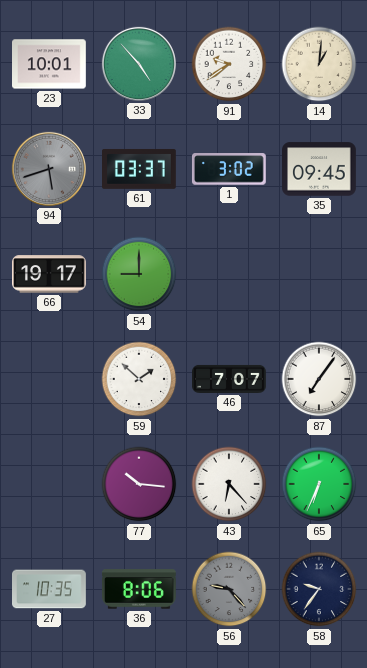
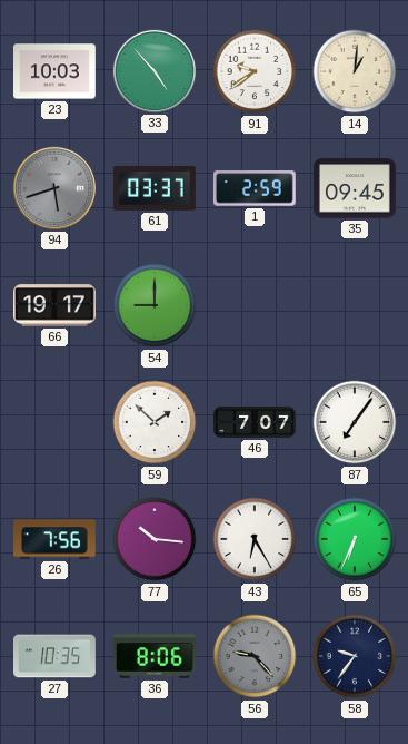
23: 10:01 -> 10:03 (56, 71)
1: 3:02 -> 2:59 (255, 188)
26: none -> 7:56 (56, 539)
43: 6:23 -> 6:25 (255, 539)
